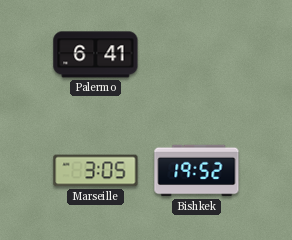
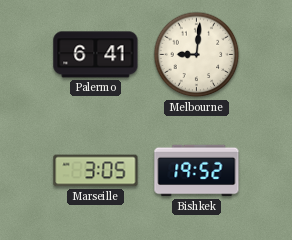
Melbourne: none -> 9:01 (197, 55)
